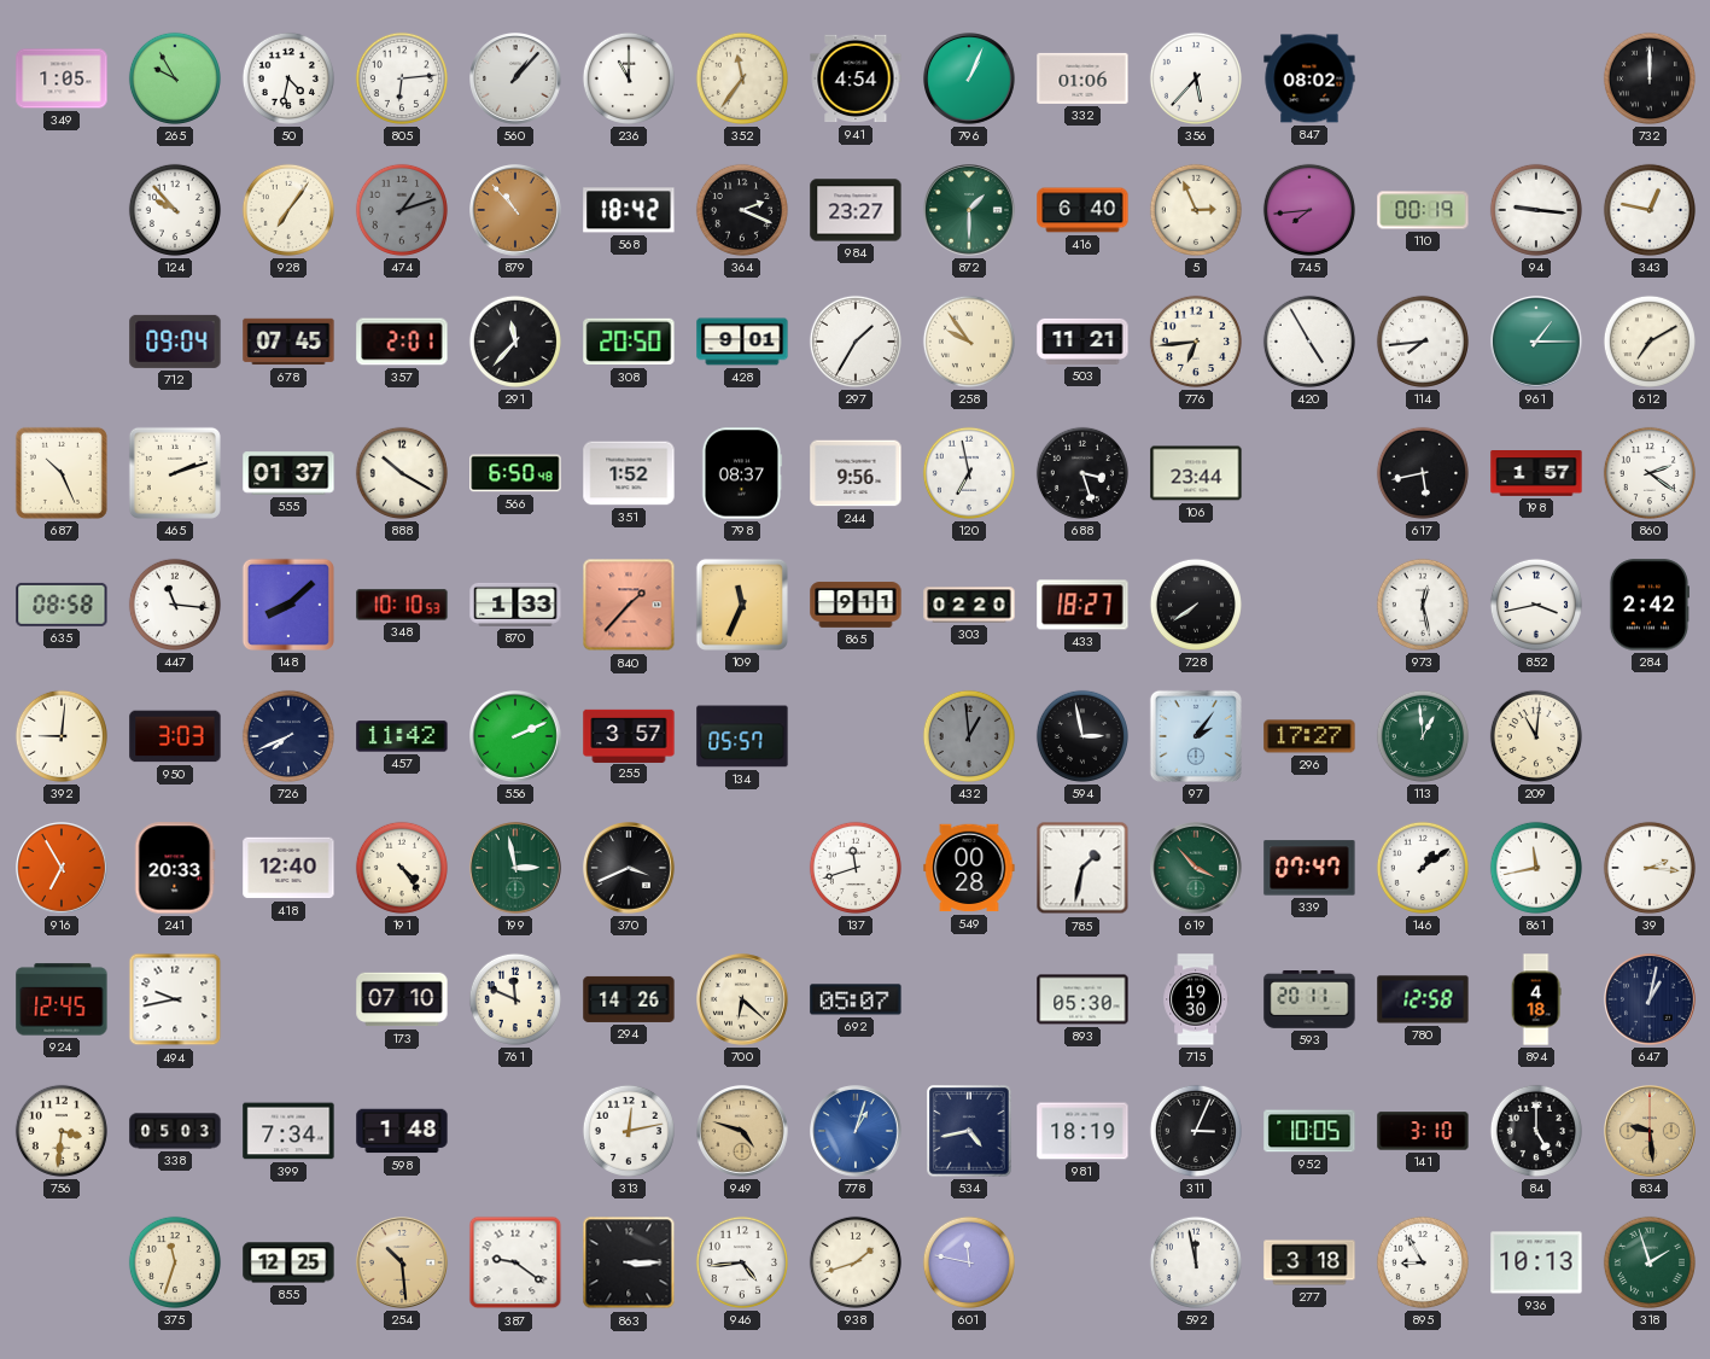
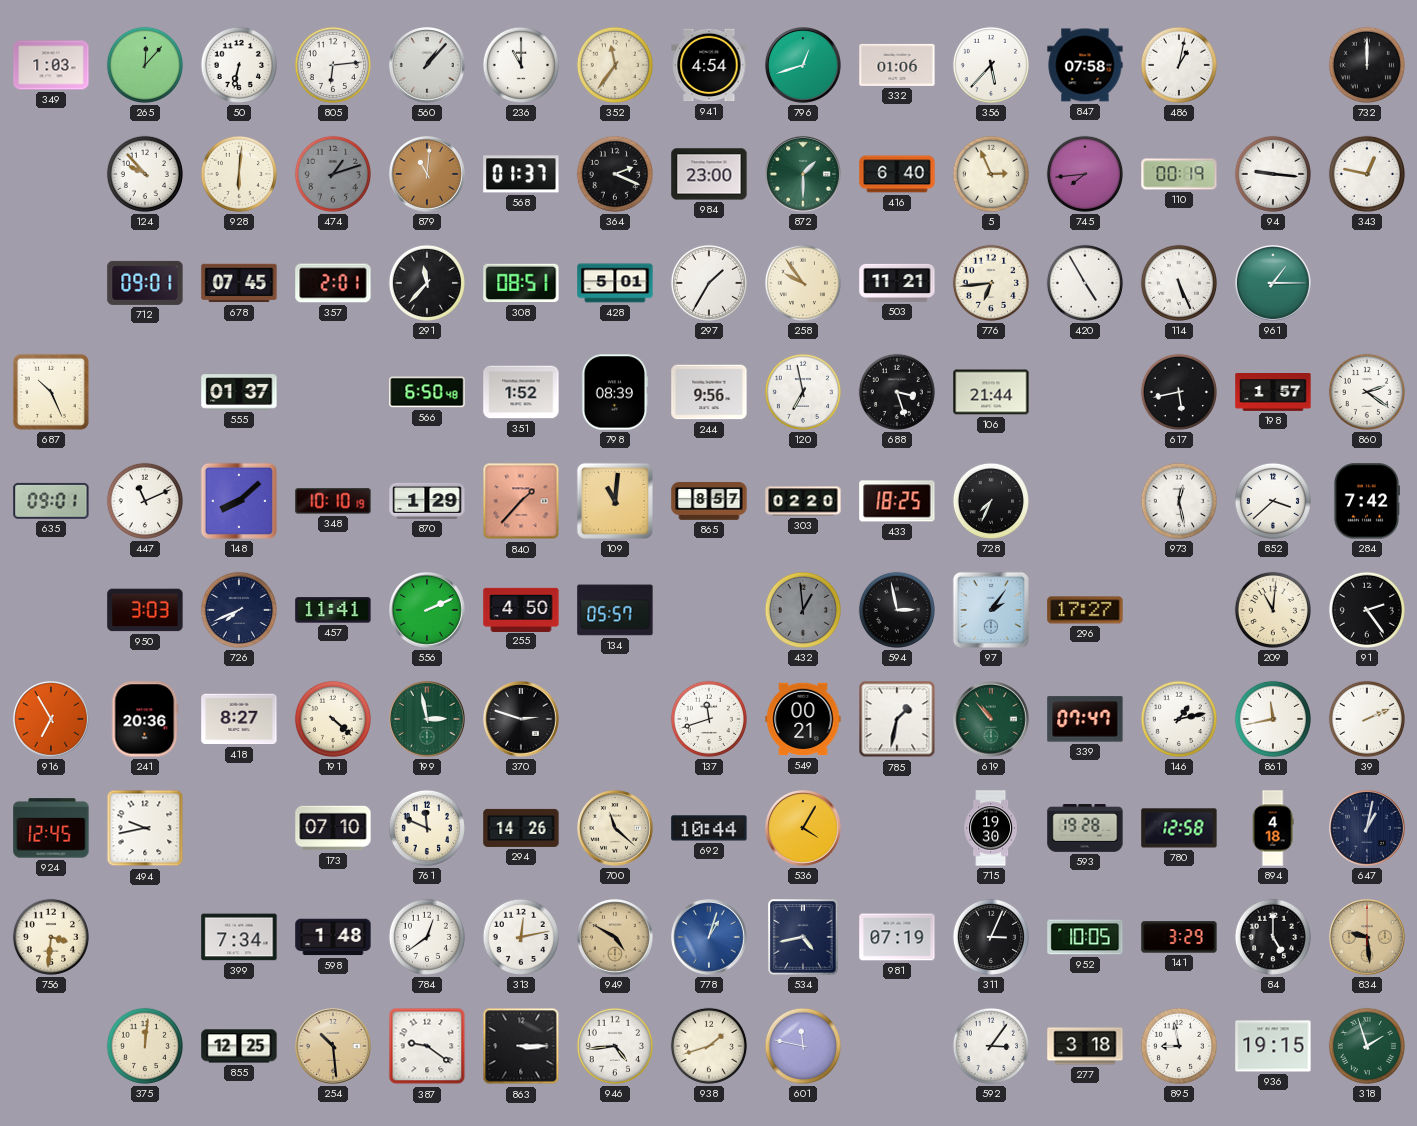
349: 1:05 -> 1:03 (51, 65)
265: 9:55 -> 12:07 (145, 65)
50: 4:32 -> 6:32 (239, 65)
796: 1:04 -> 12:42 (804, 66)
847: 08:02 -> 07:58 (1085, 65)
486: none -> 1:02 (1179, 65)
928: 7:06 -> 6:01 (239, 174)
879: 10:53 -> 11:01 (428, 175)
568: 18:42 -> 01:37 (521, 174)
984: 23:27 -> 23:00 (709, 174)
712: 09:04 -> 09:01 (145, 283)
308: 20:50 -> 08:51 (521, 283)
428: 9:01 -> 5:01 (615, 283)
114: 7:44 -> 5:26 (1179, 283)
612: 7:10 -> none (1650, 342)
465: 2:12 -> none (175, 473)
888: 10:20 -> none (402, 473)
798: 08:37 -> 08:39 (615, 392)
106: 23:44 -> 21:44 (991, 392)
635: 08:58 -> 09:01 (51, 501)
447: 11:16 -> 11:11 (145, 501)
348: 10:10:53 -> 10:10:19 (333, 501)
870: 1:33 -> 1:29 (427, 501)
109: 11:34 -> 11:01 (615, 501)
865: 9:11 -> 8:57 (709, 501)
433: 18:27 -> 18:25 (897, 501)
728: 7:39 -> 7:34 (991, 501)
852: 3:43 -> 3:38 (1273, 501)
284: 2:42 -> 7:42 (1366, 501)
392: 9:01 -> none (62, 736)
457: 11:42 -> 11:41 (333, 610)
255: 3:57 -> 4:50 (521, 609)
113: 12:59 -> none (1423, 736)
91: none -> 2:24 (1367, 610)
241: 20:33 -> 20:36 (145, 719)
418: 12:40 -> 8:27 (239, 719)
191: 4:24 -> 4:22 (333, 719)
370: 3:41 -> 2:48 (522, 720)
549: 00:28 -> 00:21 (803, 719)
619: 3:53 -> 10:53 (992, 720)
146: 1:09 -> 1:13 (1179, 719)
39: 2:16 -> 2:11 (1367, 719)
700: 6:22 -> 11:22 (616, 829)
692: 05:07 -> 10:44 (709, 828)
536: none -> 4:05 (804, 829)
893: 05:30 -> none (1082, 999)
593: 20:11 -> 19:28 (1085, 828)
338: 05:03 -> none (175, 1131)
784: none -> 12:39 (427, 937)
949: 4:48 -> 4:50 (616, 938)
981: 18:19 -> 07:19 (897, 937)
141: 3:10 -> 3:29 (1179, 937)
375: 11:33 -> 12:01 (145, 1046)
592: 11:58 -> 3:06 (991, 1046)
895: 8:55 -> 8:58 (1179, 1046)
936: 10:13 -> 19:15 (1273, 1046)
